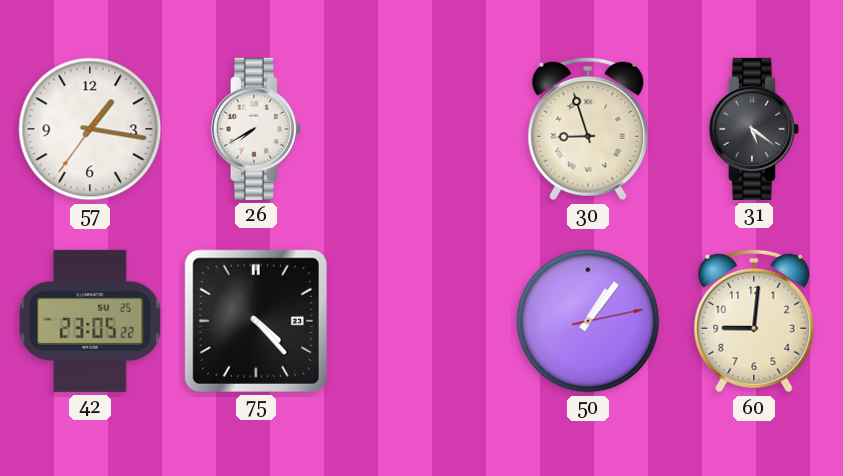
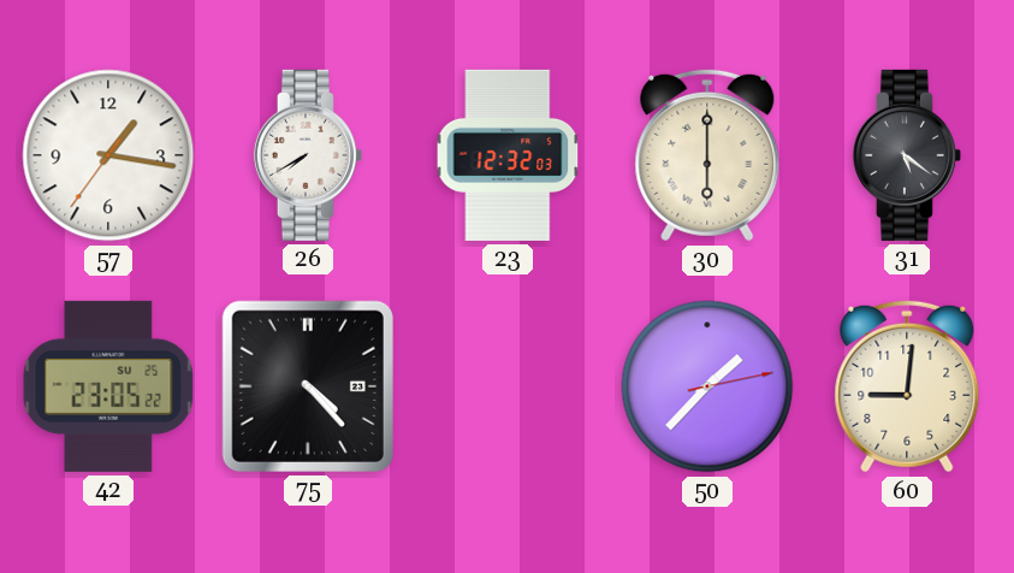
23: none -> 12:32 (508, 155)
30: 8:57 -> 6:00 (707, 155)
50: 1:06 -> 1:37 (707, 386)
